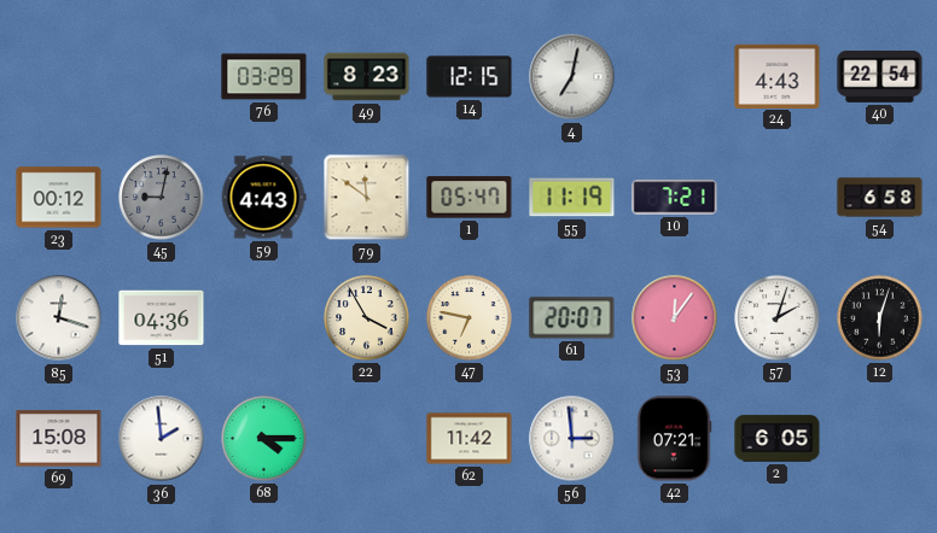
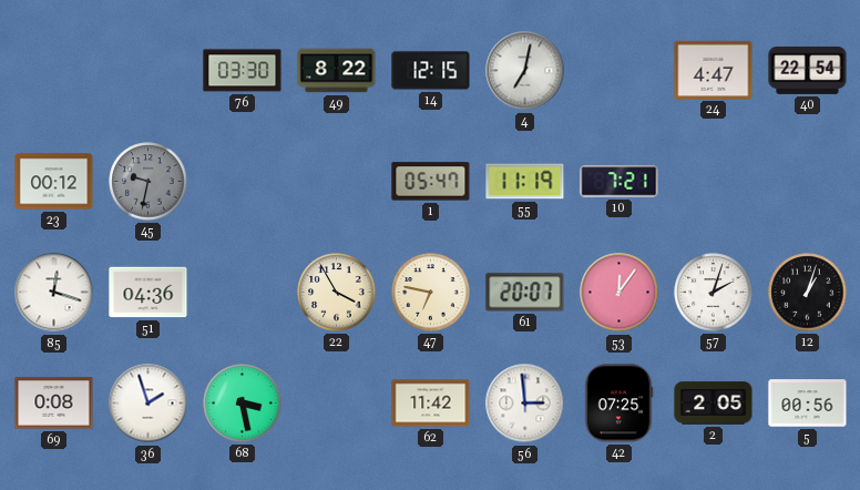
76: 03:29 -> 03:30 (243, 71)
49: 8:23 -> 8:22 (337, 71)
24: 4:43 -> 4:47 (714, 70)
45: 9:02 -> 9:32 (149, 182)
59: 4:43 -> none (263, 198)
79: 11:51 -> none (367, 198)
54: 6:58 -> none (880, 198)
12: 6:03 -> 1:03 (808, 293)
69: 15:08 -> 0:08 (54, 404)
36: 1:59 -> 1:57 (149, 404)
68: 4:15 -> 3:28 (243, 404)
42: 07:21 -> 07:25 (618, 404)
2: 6:05 -> 2:05 (714, 404)
5: none -> 00:56 (808, 404)
